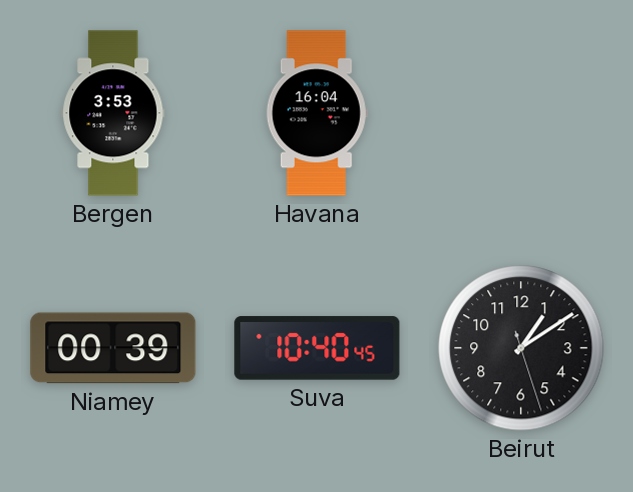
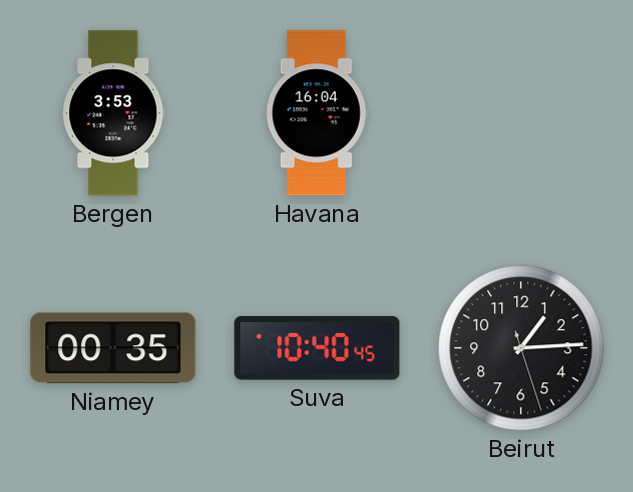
Niamey: 00:39 -> 00:35 (113, 348)
Beirut: 1:09 -> 1:14 (521, 348)
